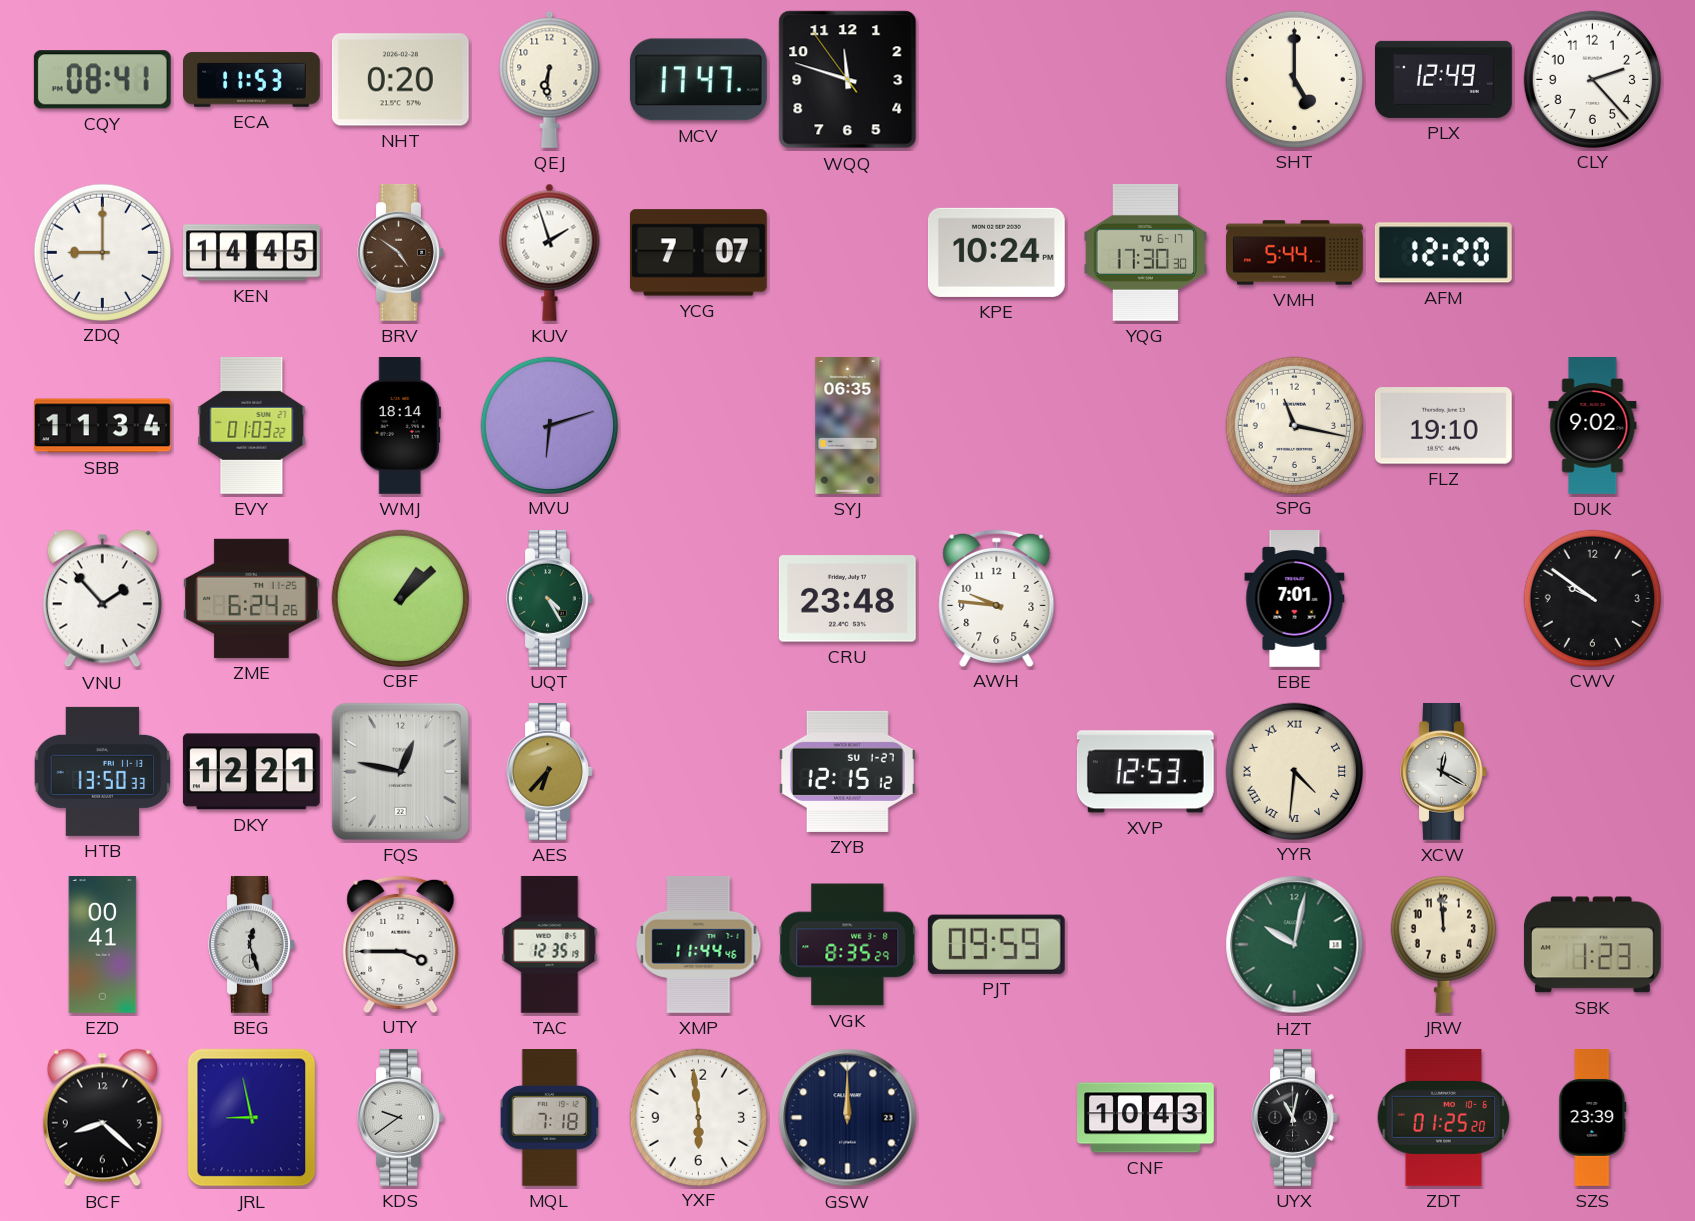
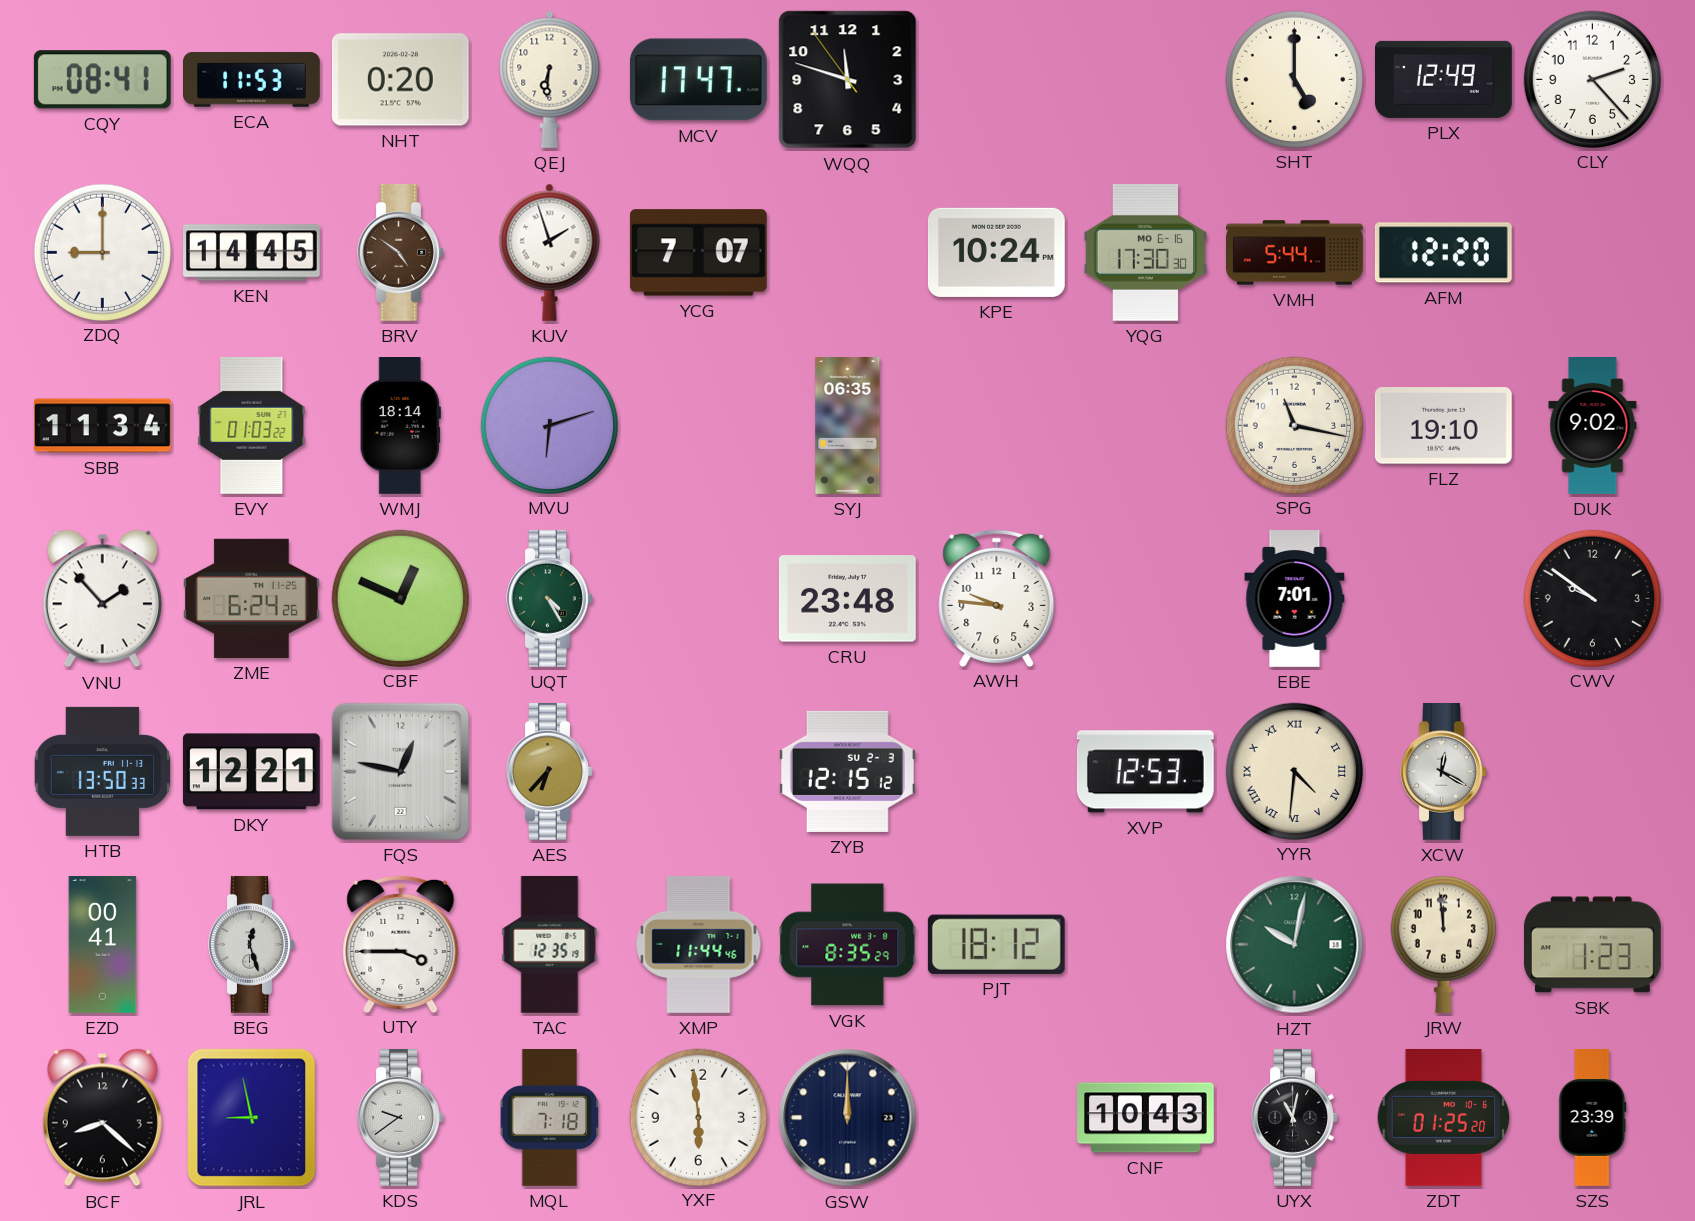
YQG date: TU 6-17 -> MO 6-16 (1146, 252)
CBF: 1:08 -> 12:49 (400, 598)
ZYB date: SU 1-27 -> SU 2-3 (847, 771)
PJT: 09:59 -> 18:12 (996, 944)
